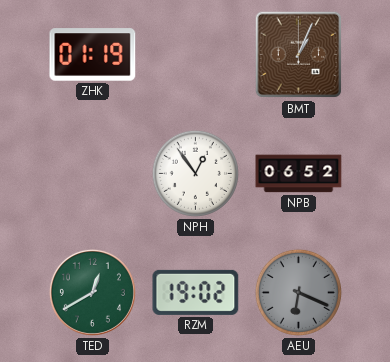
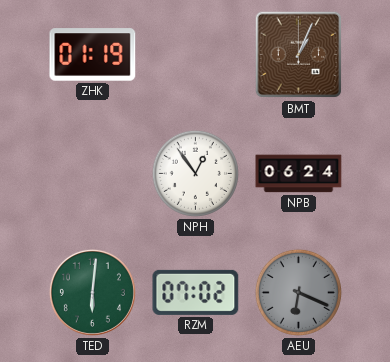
NPB: 06:52 -> 06:24 (299, 174)
TED: 12:40 -> 6:01 (92, 292)
RZM: 19:02 -> 07:02 (196, 292)
